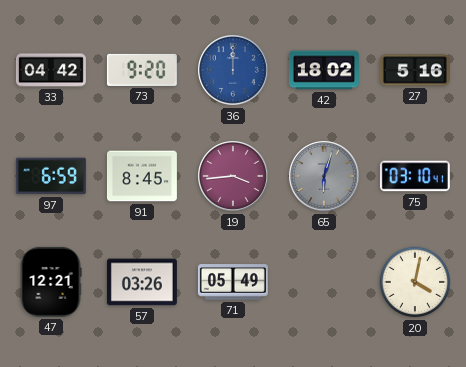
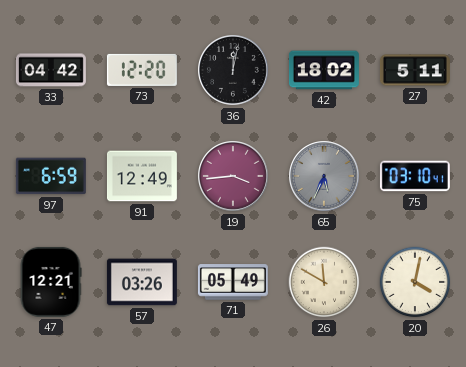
73: 9:20 -> 12:20 (142, 70)
36: 12:00 -> 12:02 (234, 71)
36 dial: blue -> black (234, 71)
27: 5:16 -> 5:11 (415, 70)
91: 8:45 -> 12:49 (142, 176)
65: 6:03 -> 5:34 (325, 177)
26: none -> 11:50 (324, 282)
